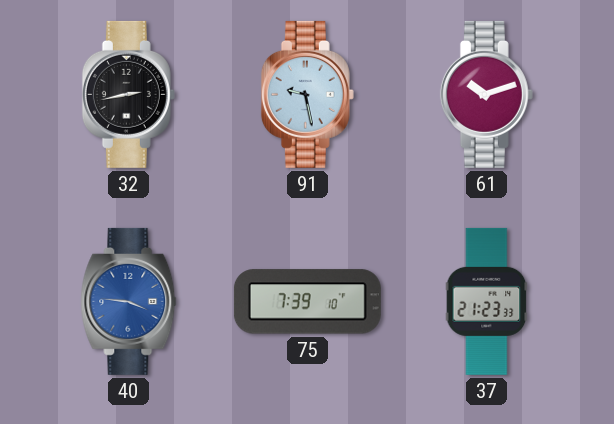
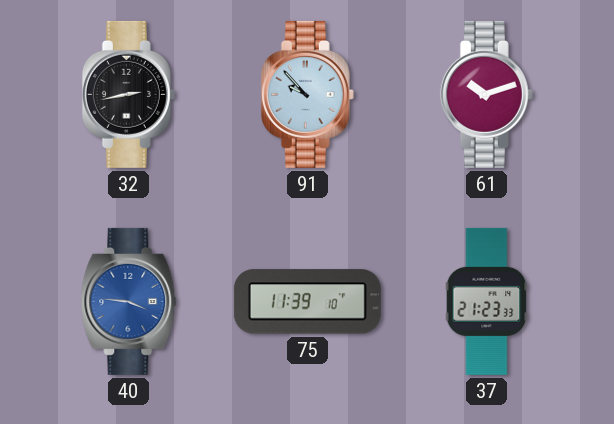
91: 9:28 -> 9:53 (307, 94)
75: 7:39 -> 11:39 (307, 302)
